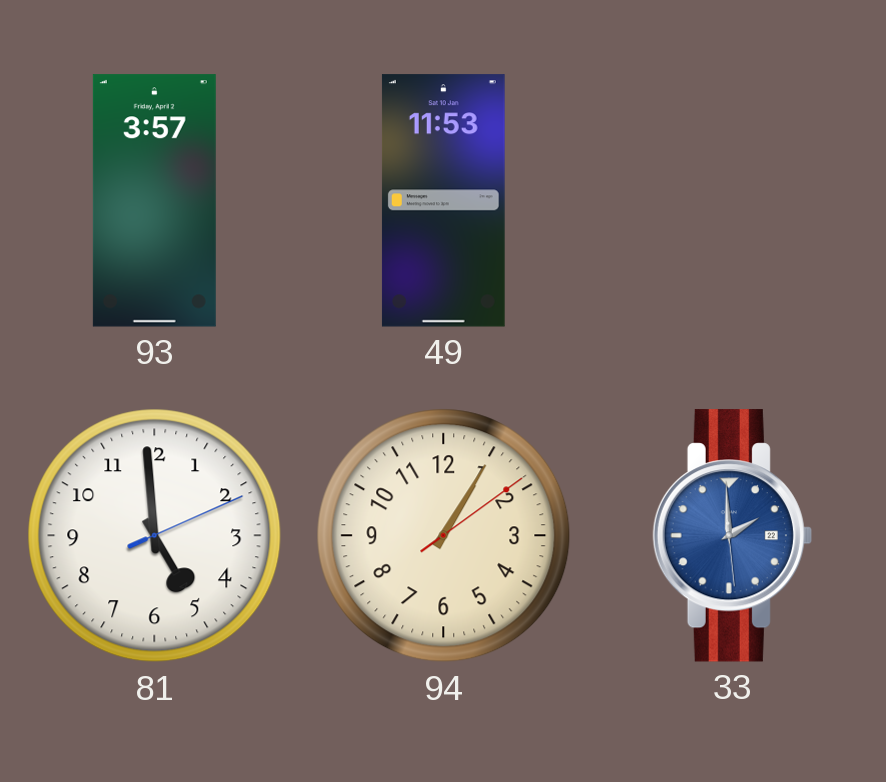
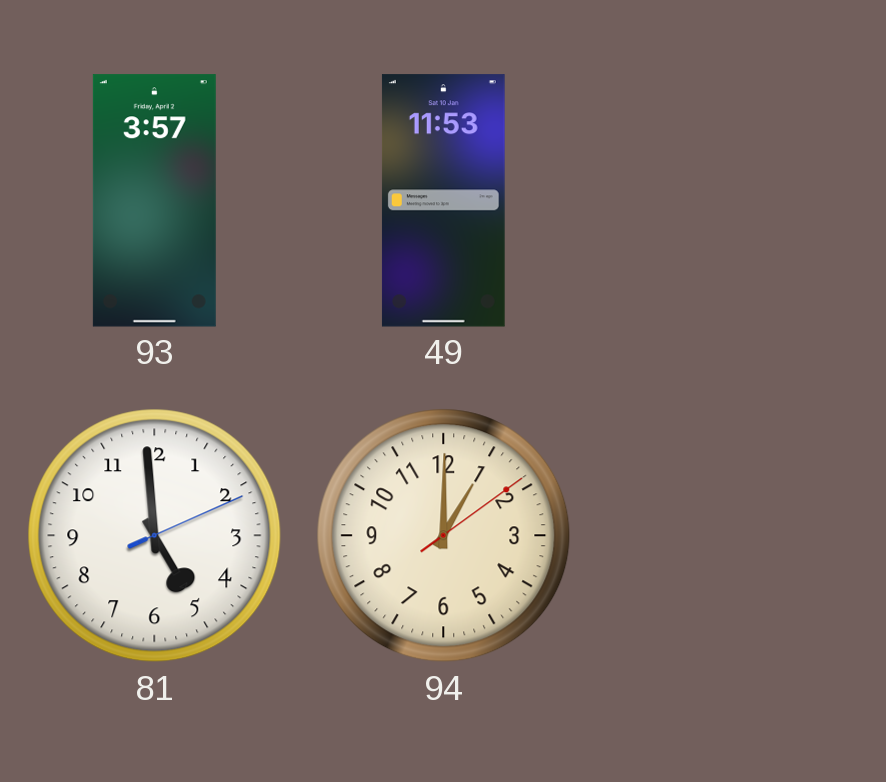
94: 1:05 -> 1:00 (444, 536)
33: 1:59 -> none (732, 536)
